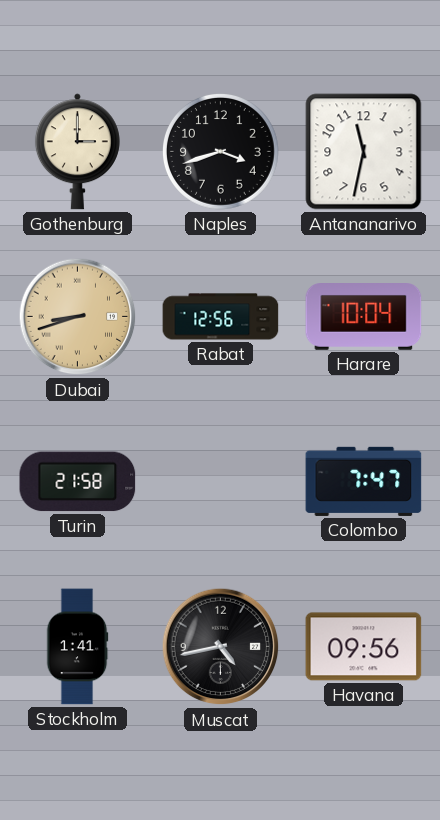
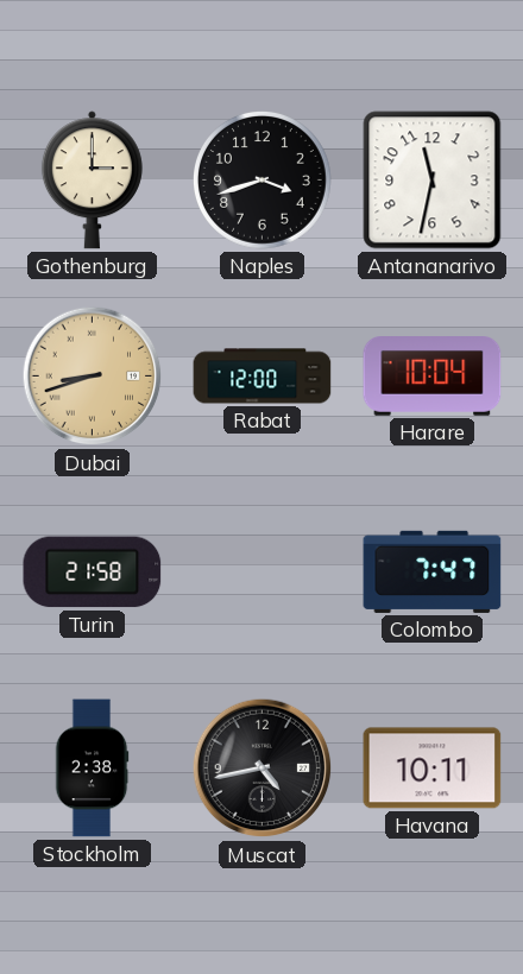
Rabat: 12:56 -> 12:00 (263, 377)
Stockholm: 1:41 -> 2:38 (92, 769)
Havana: 09:56 -> 10:11 (433, 769)
